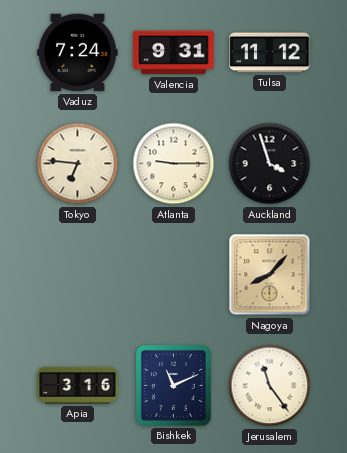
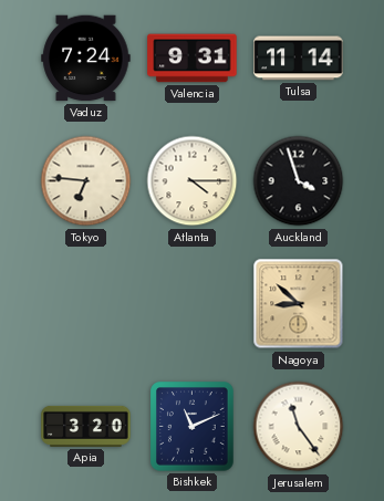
Tulsa: 11:12 -> 11:14 (299, 59)
Atlanta: 9:15 -> 4:15 (193, 181)
Nagoya: 8:07 -> 8:52 (299, 304)
Apia: 3:16 -> 3:20 (86, 426)
